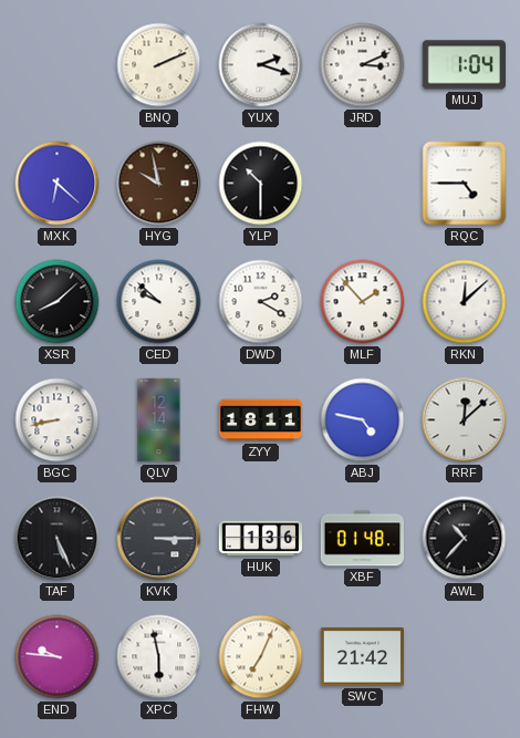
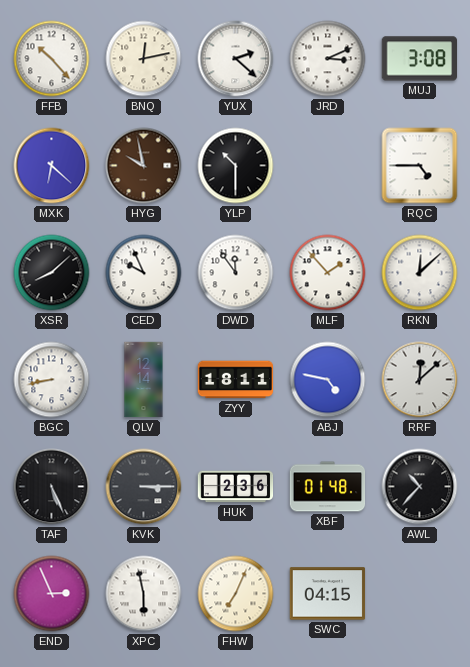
FFB: none -> 10:23 (52, 59)
BNQ: 2:11 -> 12:13 (144, 59)
YUX: 2:18 -> 2:22 (236, 59)
MUJ: 1:04 -> 3:08 (420, 59)
CED: 9:52 -> 9:56 (144, 273)
DWD: 2:20 -> 11:54 (236, 273)
HUK: 1:36 -> 2:36 (236, 487)
END: 9:46 -> 2:56 (52, 594)
SWC: 21:42 -> 04:15 (328, 594)
